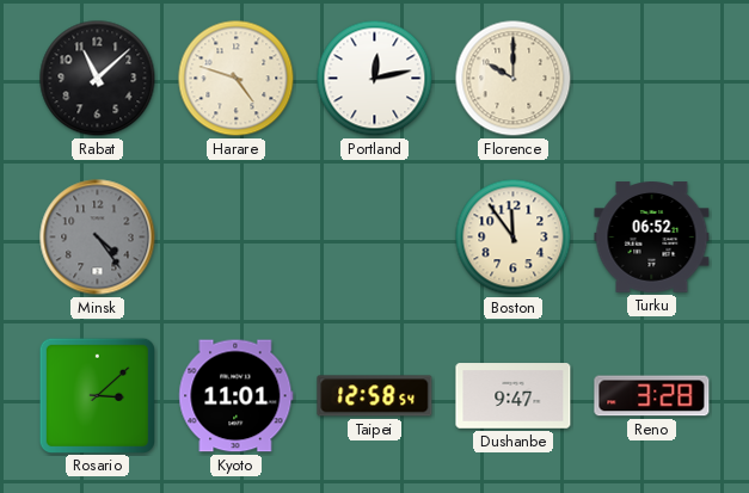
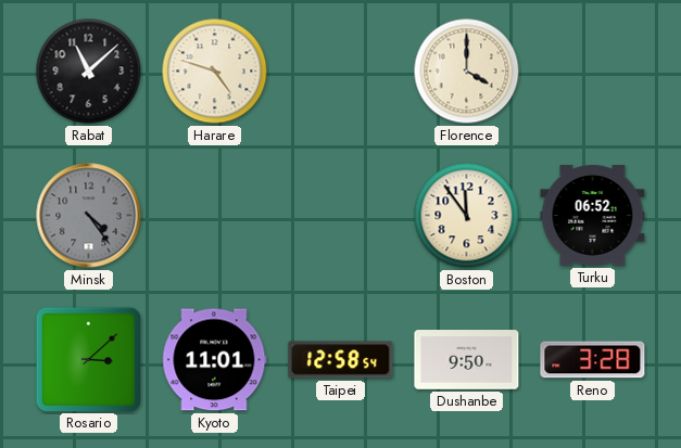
Portland: 12:13 -> none (375, 79)
Florence: 10:00 -> 4:00 (467, 72)
Dushanbe: 9:47 -> 9:50 (467, 360)
